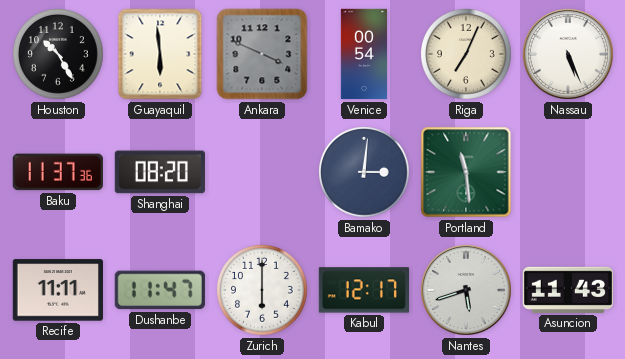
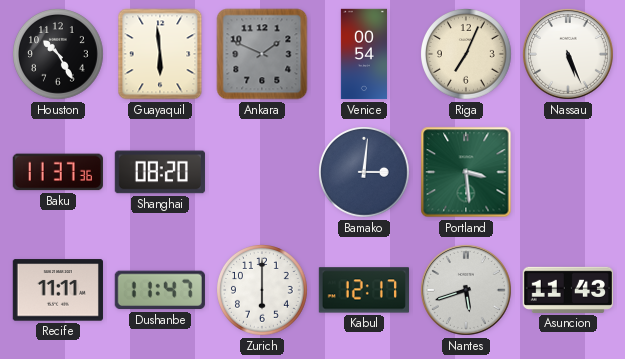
Ankara: 3:49 -> 1:49 (262, 54)
Portland: 11:29 -> 3:29 (466, 172)
